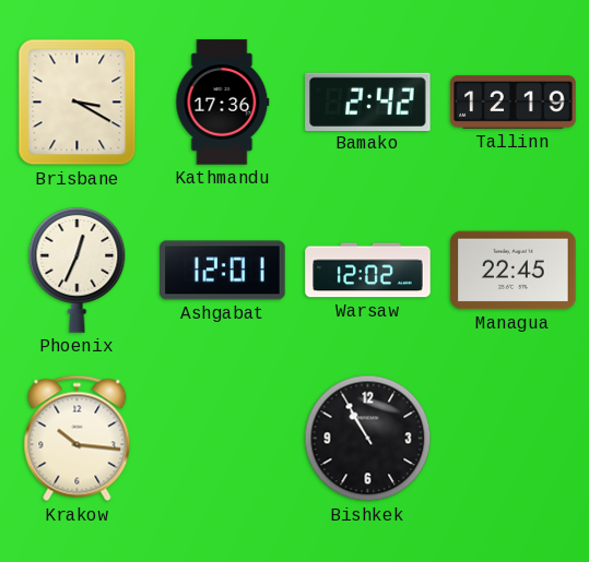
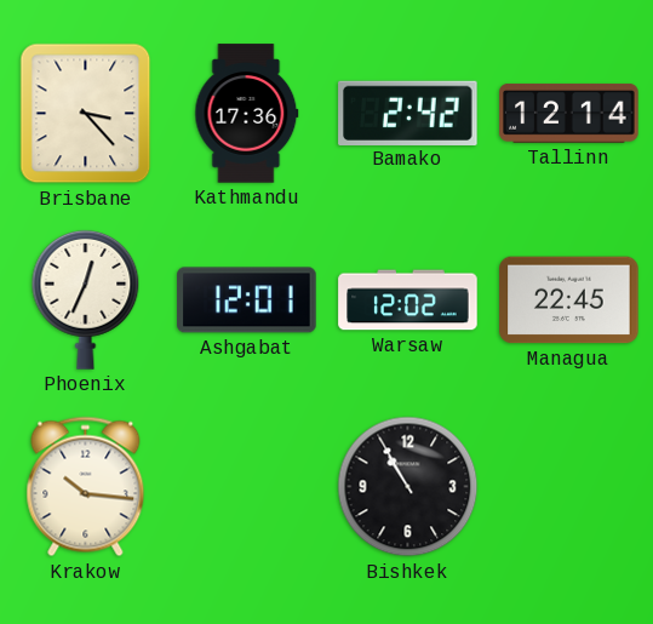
Brisbane: 3:20 -> 3:23 (86, 114)
Tallinn: 12:19 -> 12:14 (569, 113)
